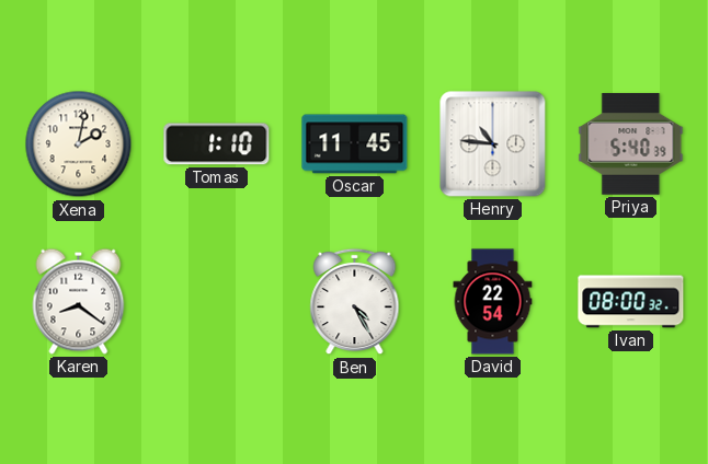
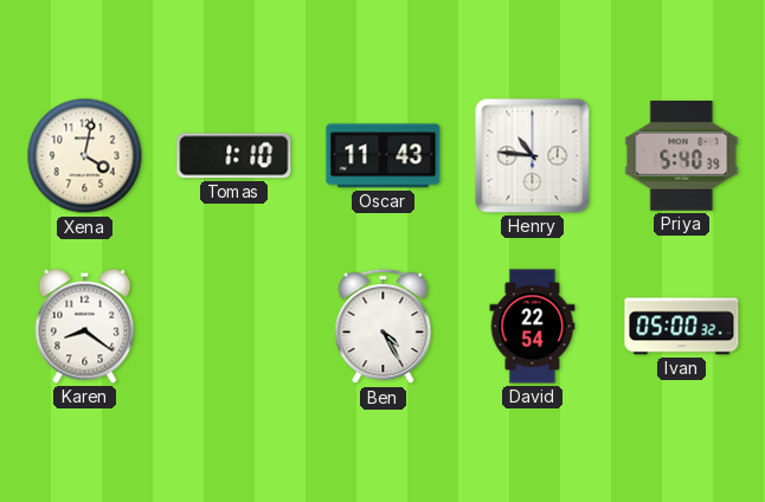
Xena: 2:02 -> 4:02 (85, 156)
Oscar: 11:45 -> 11:43 (384, 156)
Ivan: 08:00 -> 05:00 (682, 327)
